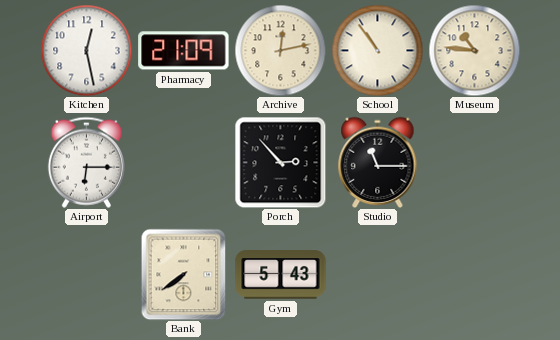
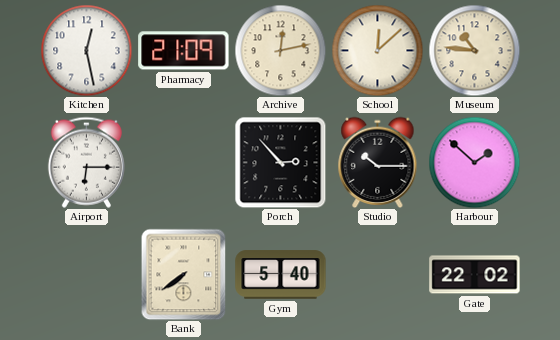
School: 10:54 -> 12:08 (377, 50)
Studio: 11:15 -> 10:15 (378, 162)
Harbour: none -> 1:52 (474, 162)
Gym: 5:43 -> 5:40 (281, 275)
Gate: none -> 22:02 (475, 275)
